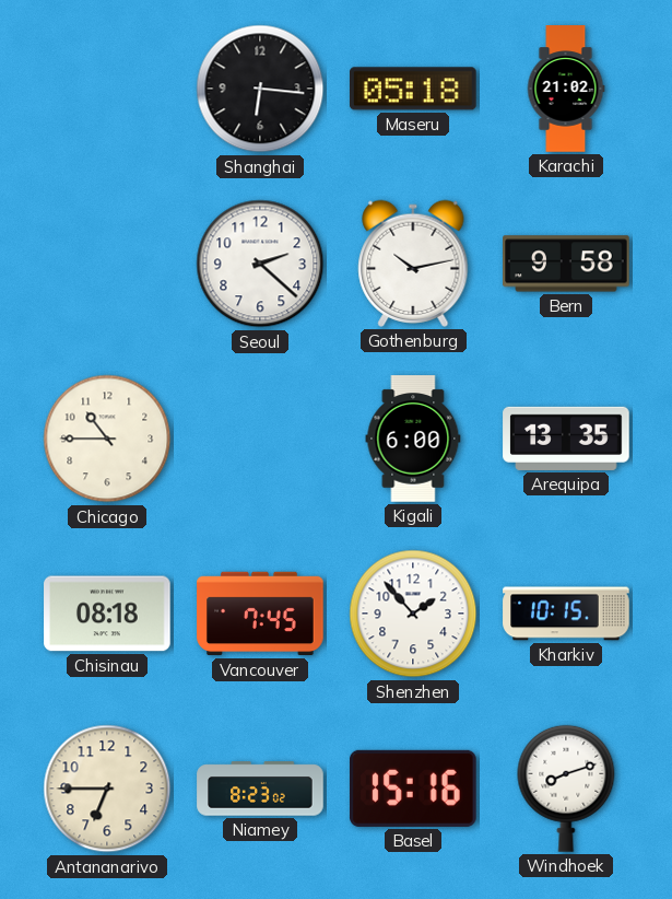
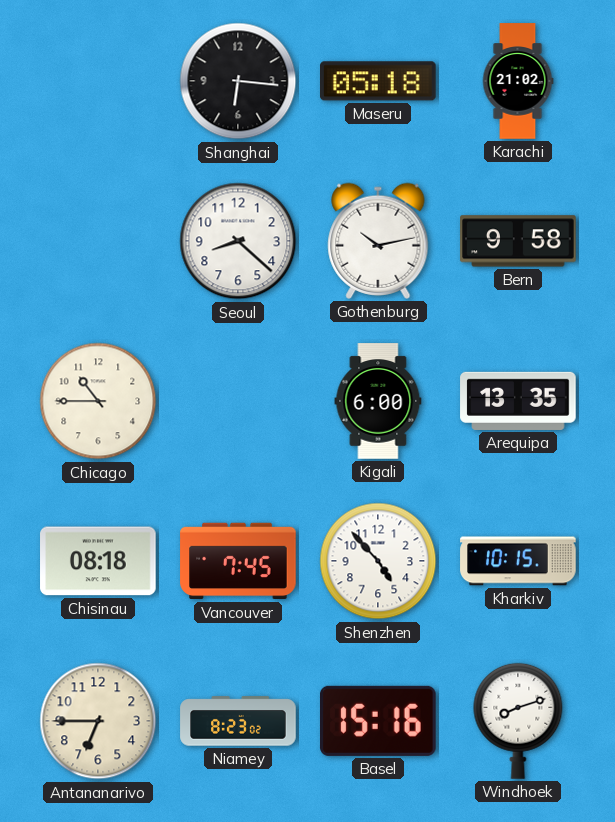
Seoul: 2:22 -> 8:22 (238, 241)
Shenzhen: 1:53 -> 4:53 (378, 561)
